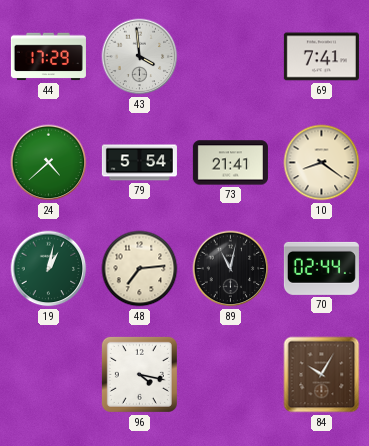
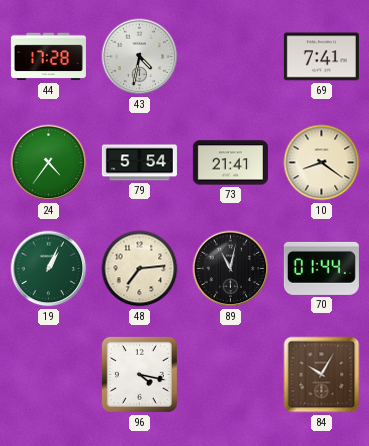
44: 17:29 -> 17:28 (48, 57)
43: 3:59 -> 4:32 (140, 57)
24: 4:38 -> 4:36 (49, 163)
19: 1:02 -> 1:04 (49, 269)
70: 02:44 -> 01:44 (321, 268)
